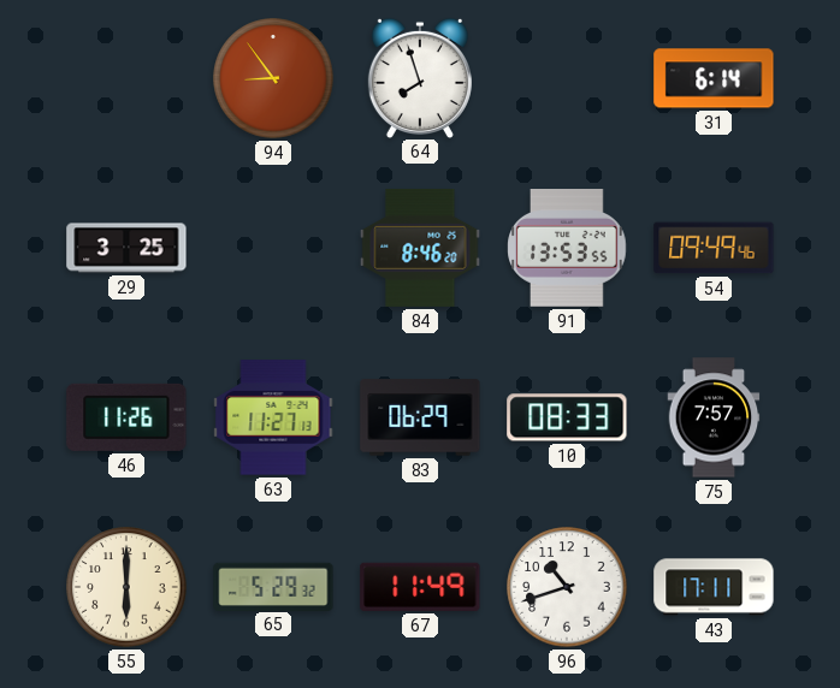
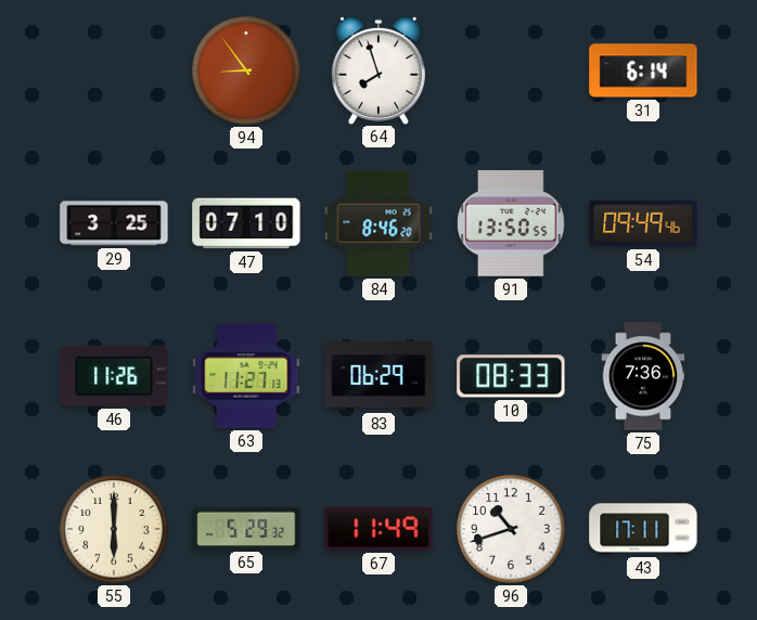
47: none -> 07:10 (246, 223)
91: 13:53 -> 13:50 (511, 224)
75: 7:57 -> 7:36 (643, 376)
